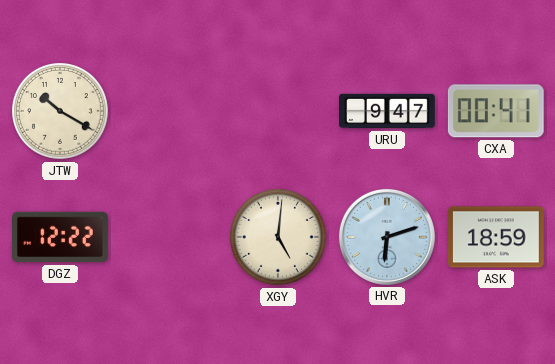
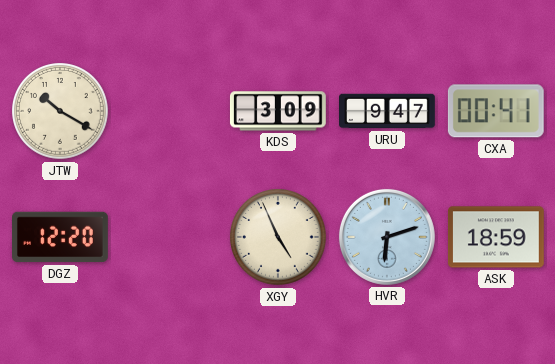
KDS: none -> 3:09 (278, 111)
DGZ: 12:22 -> 12:20 (61, 237)
XGY: 5:01 -> 4:56 (279, 238)
